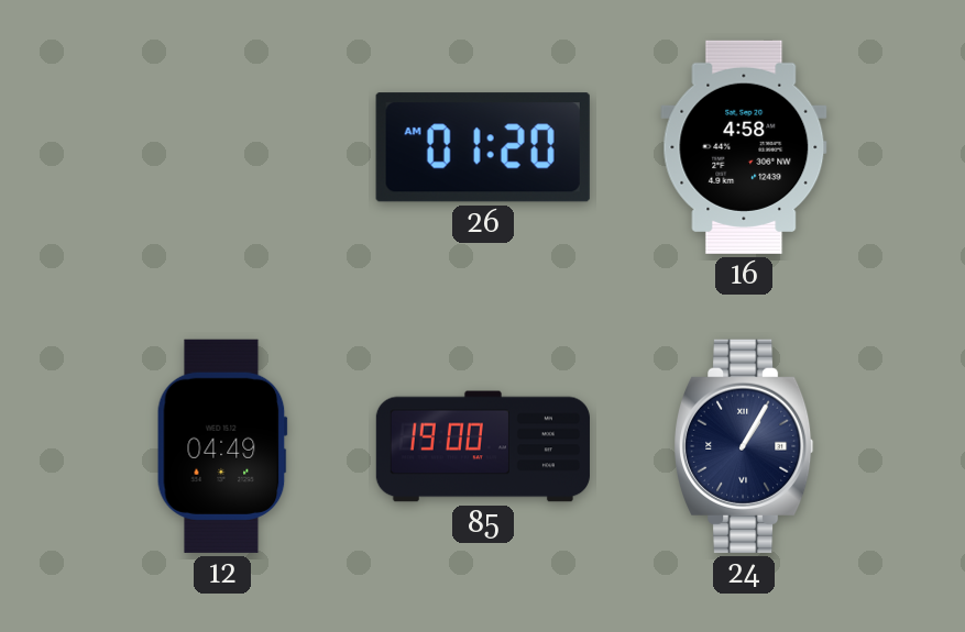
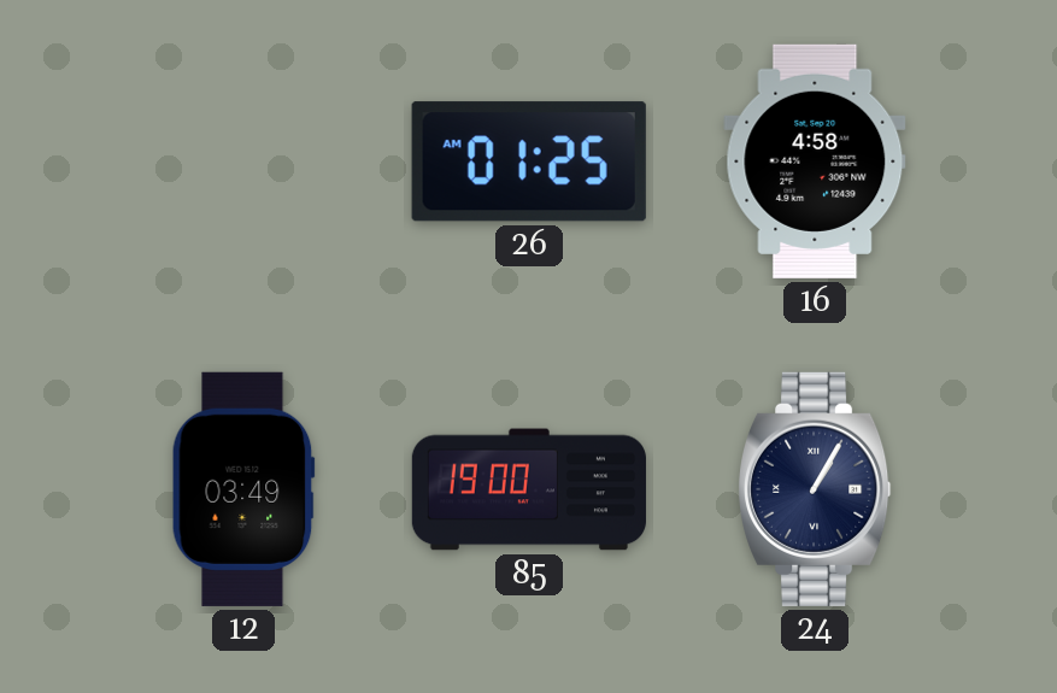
26: 01:20 -> 01:25 (529, 161)
12: 04:49 -> 03:49 (243, 489)
